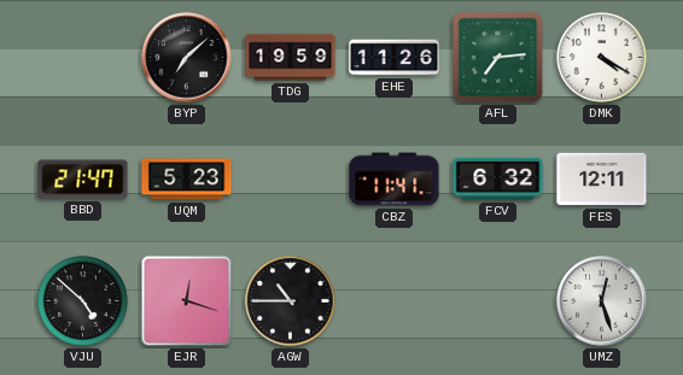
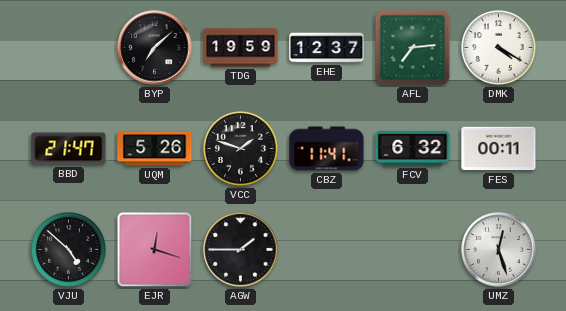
EHE: 11:26 -> 12:37 (327, 48)
UQM: 5:23 -> 5:26 (155, 149)
VCC: none -> 1:48 (241, 149)
FES: 12:11 -> 00:11 (499, 149)
AGW: 10:45 -> 1:45 (241, 250)
